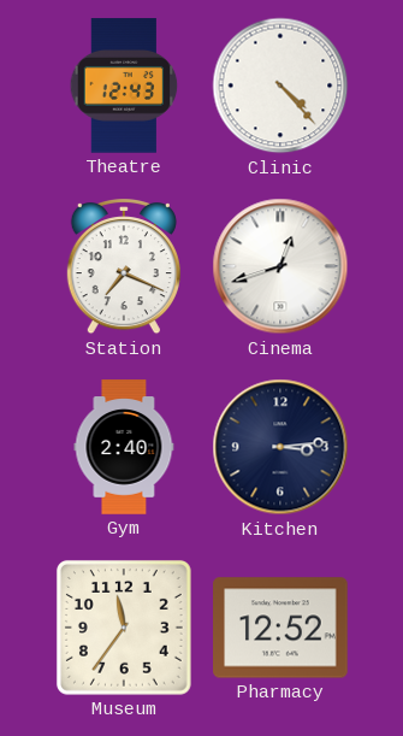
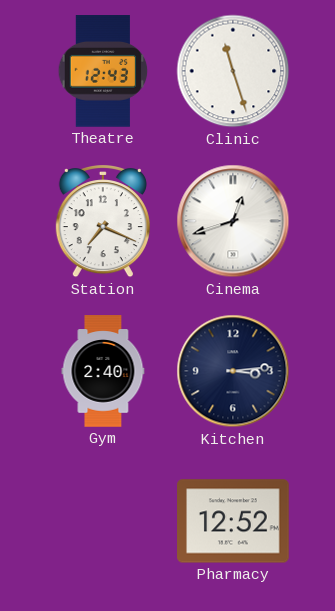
Clinic: 4:23 -> 11:27 (233, 71)
Museum: 11:36 -> none (124, 628)
